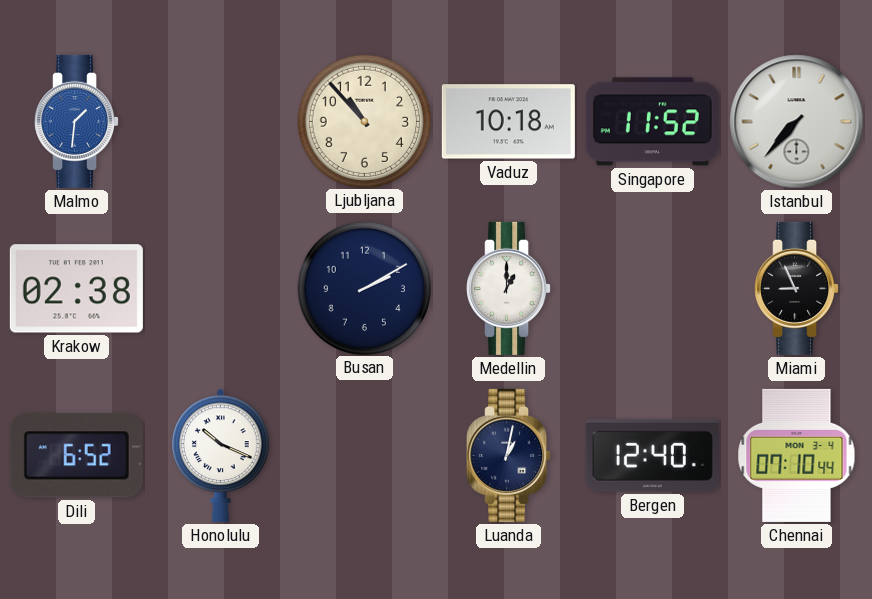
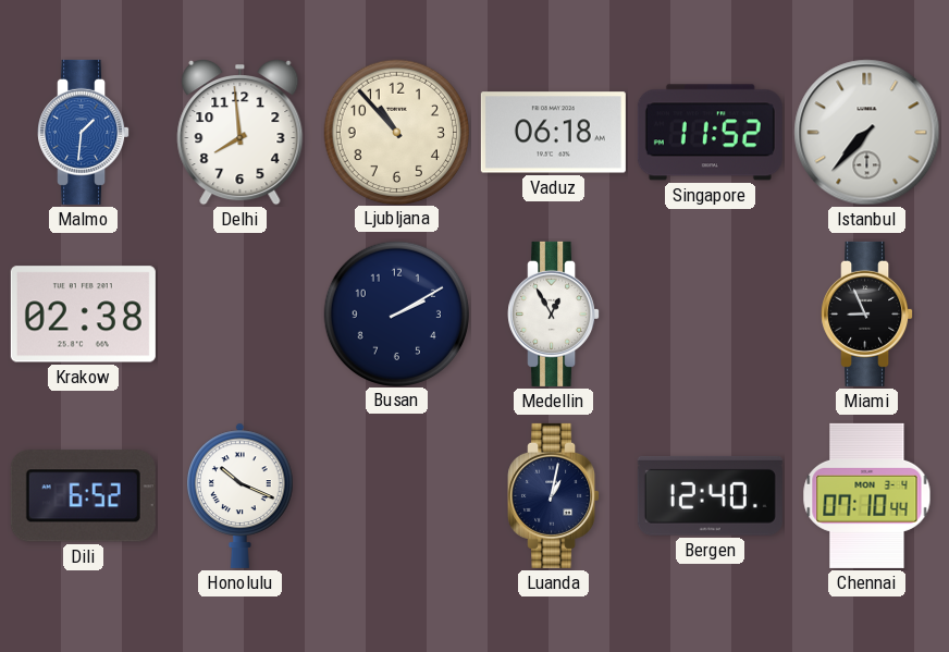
Delhi: none -> 7:59 (241, 133)
Vaduz: 10:18 -> 06:18 (553, 133)
Medellin: 1:00 -> 12:55 (554, 313)
